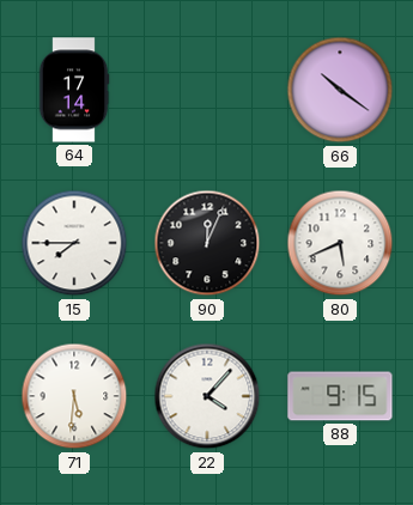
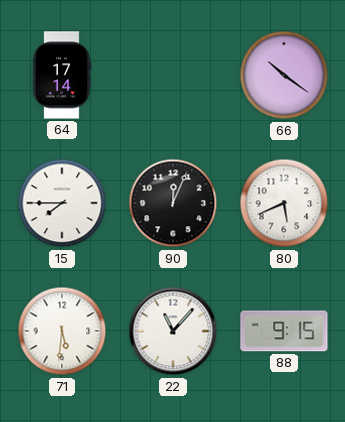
22: 4:07 -> 11:07 (173, 331)
